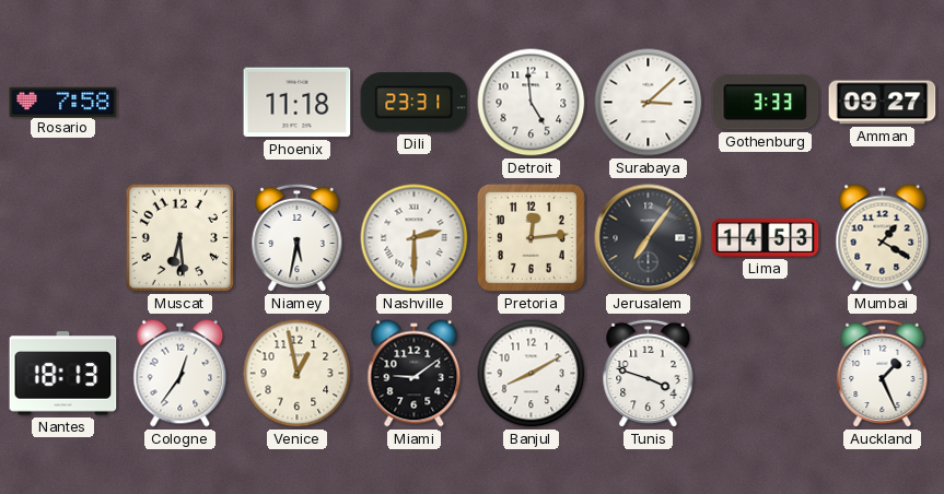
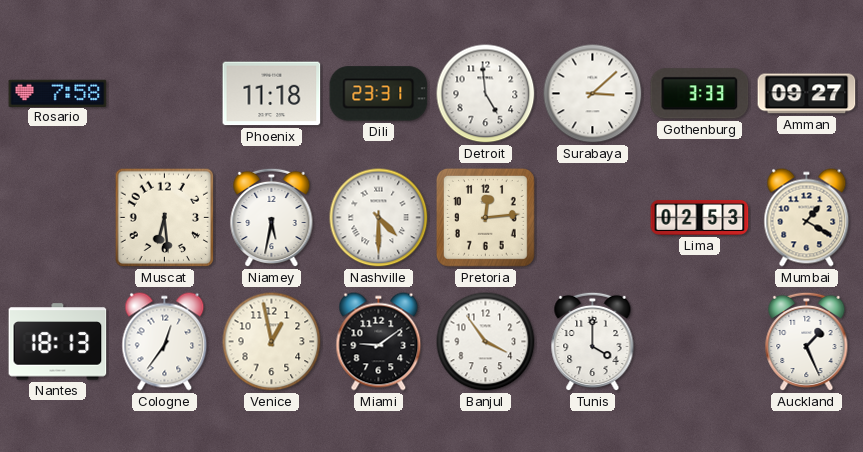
Nashville: 2:30 -> 4:30 (379, 218)
Jerusalem: 7:06 -> none (649, 238)
Lima: 14:53 -> 02:53 (700, 217)
Banjul: 8:10 -> 3:54 (486, 342)
Tunis: 3:48 -> 4:00 (593, 342)
